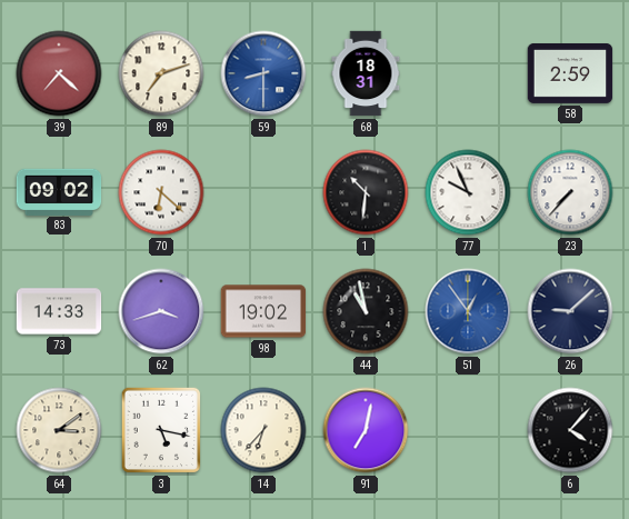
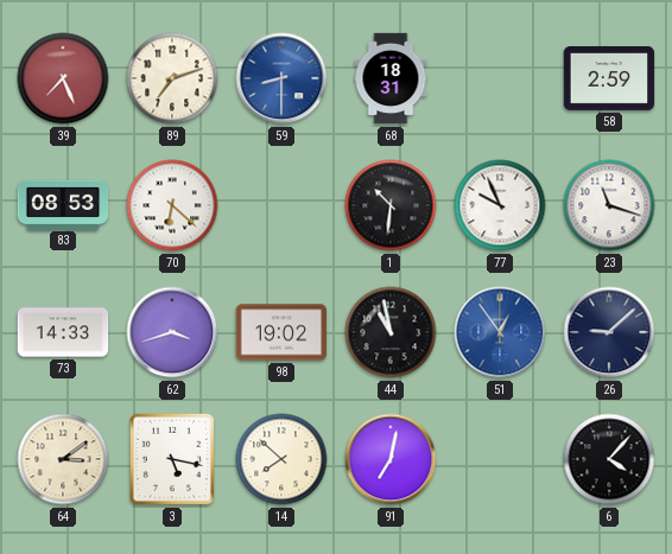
39: 7:22 -> 7:26 (63, 78)
83: 09:02 -> 08:53 (63, 204)
23: 7:37 -> 11:18 (609, 205)
14: 6:37 -> 7:52 (281, 459)
